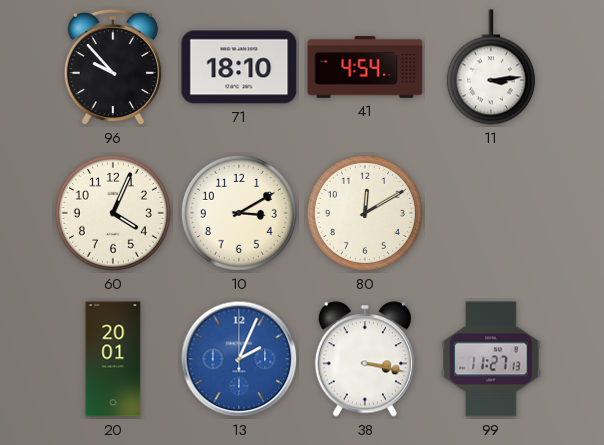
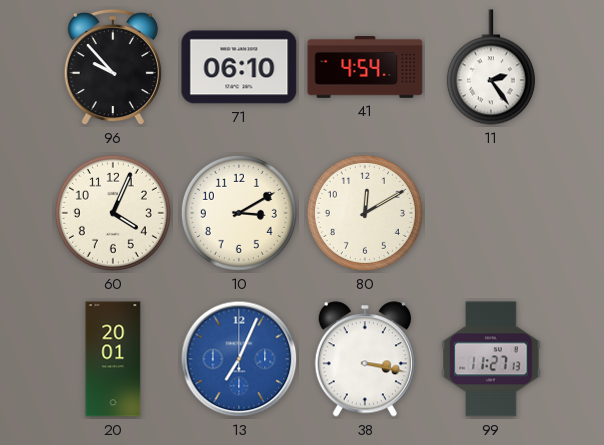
71: 18:10 -> 06:10 (239, 67)
11: 3:14 -> 2:24 (491, 67)
13: 2:04 -> 7:04 (239, 359)
